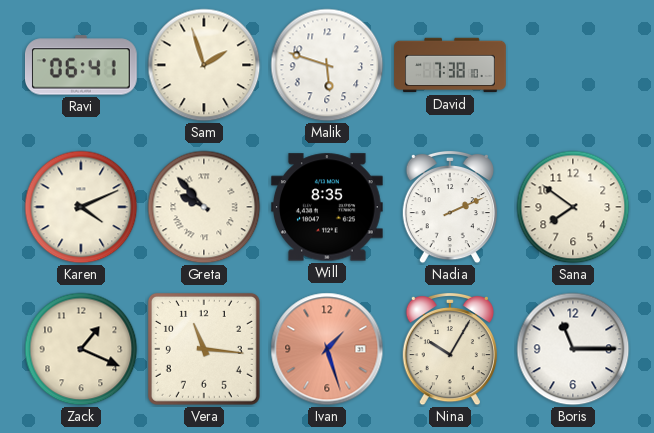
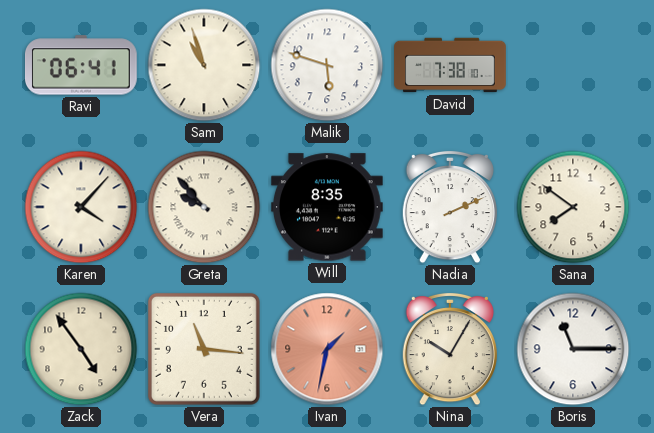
Sam: 1:57 -> 10:57 (204, 65)
Karen: 4:11 -> 4:07 (81, 207)
Zack: 1:19 -> 4:54 (81, 349)
Ivan: 1:27 -> 1:32 (327, 349)
